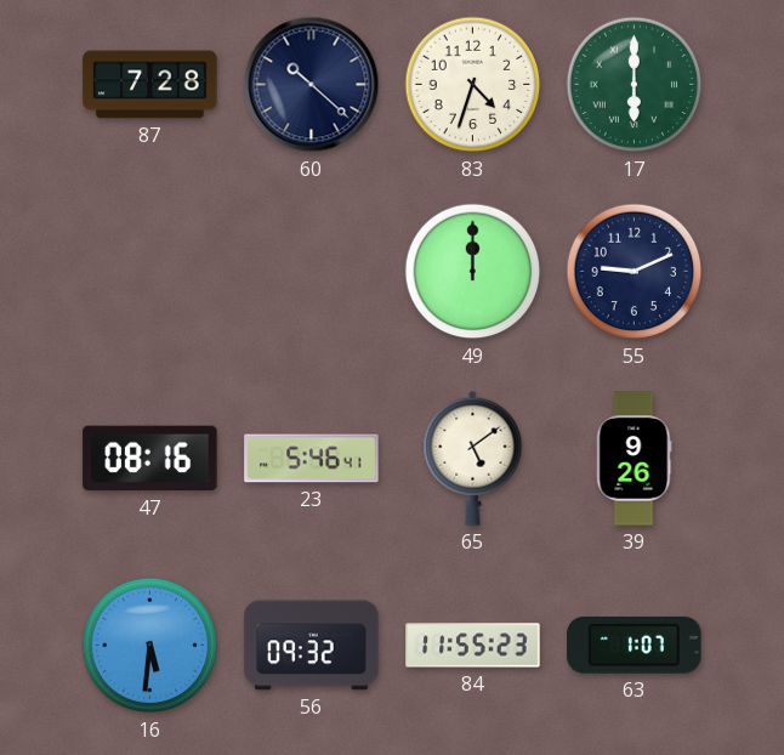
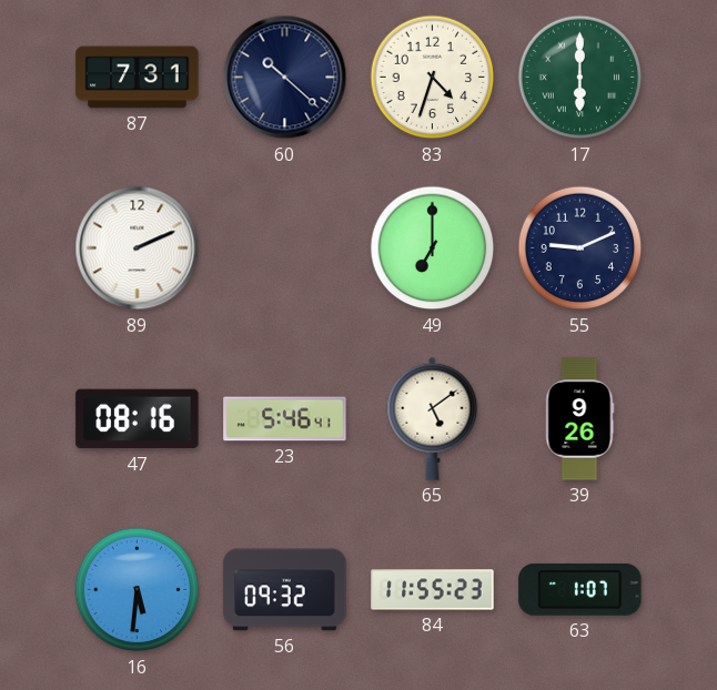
87: 7:28 -> 7:31 (138, 78)
89: none -> 2:11 (138, 248)
49: 12:00 -> 7:00 (433, 248)
